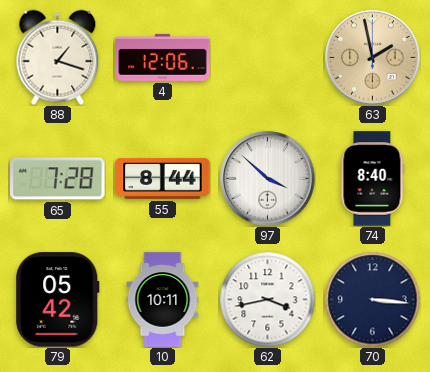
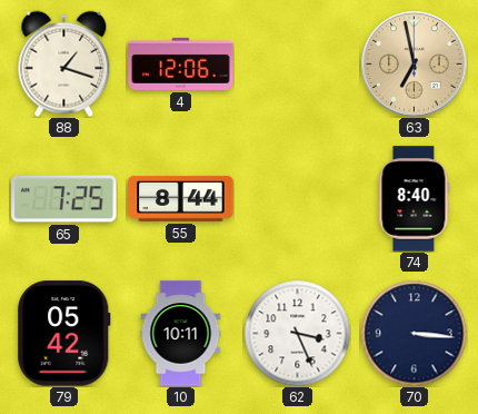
63: 1:58 -> 6:58 (415, 65)
65: 7:28 -> 7:25 (64, 199)
97: 3:52 -> none (268, 179)
62: 3:43 -> 3:26 (297, 333)
